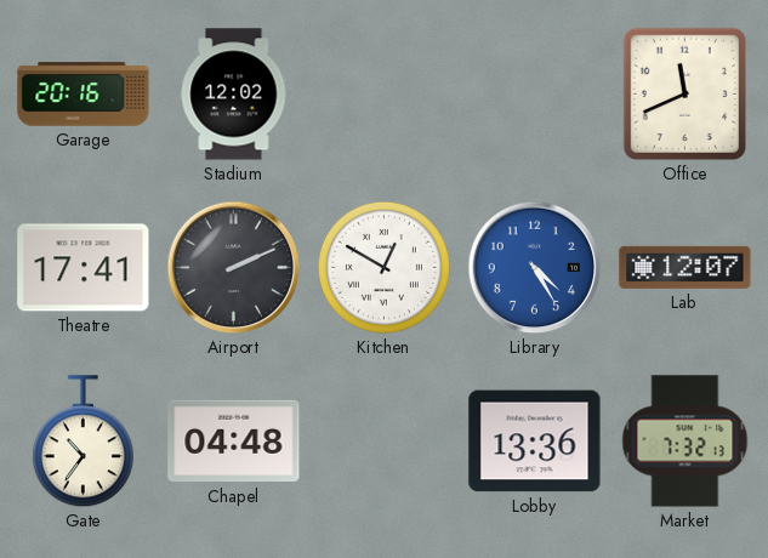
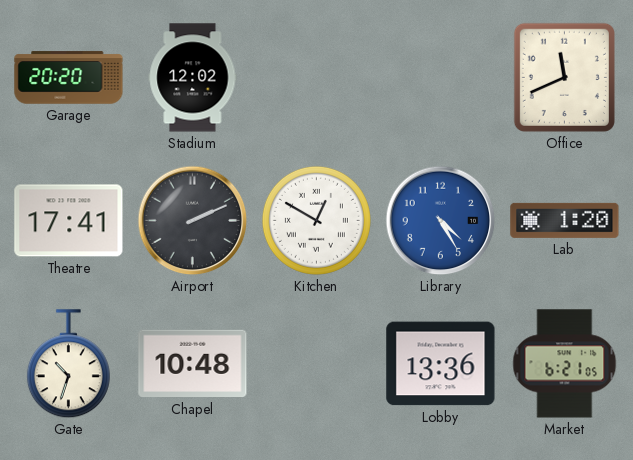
Garage: 20:16 -> 20:20 (69, 78)
Lab: 12:07 -> 1:20 (565, 220)
Gate: 10:36 -> 10:33 (68, 364)
Chapel: 04:48 -> 10:48 (193, 364)
Market: 7:32 -> 6:21 (565, 364)
